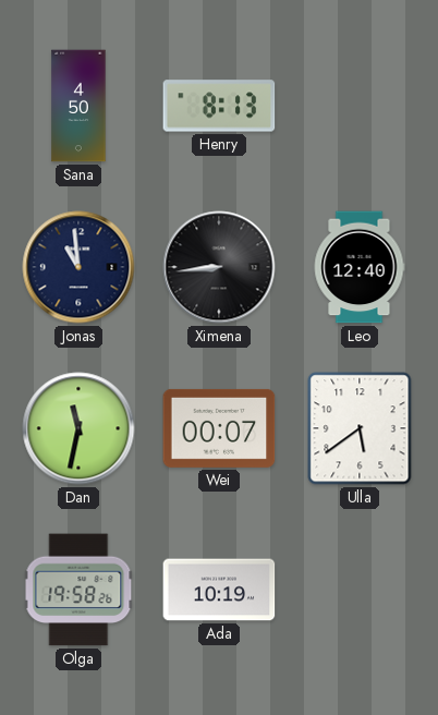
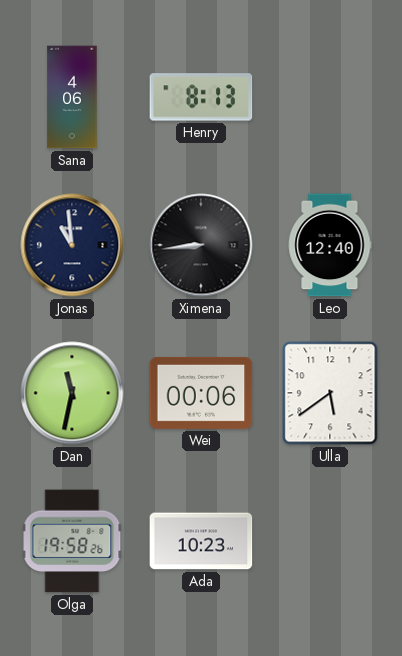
Sana: 4:50 -> 4:06 (72, 97)
Wei: 00:07 -> 00:06 (201, 393)
Ada: 10:19 -> 10:23 (201, 541)
